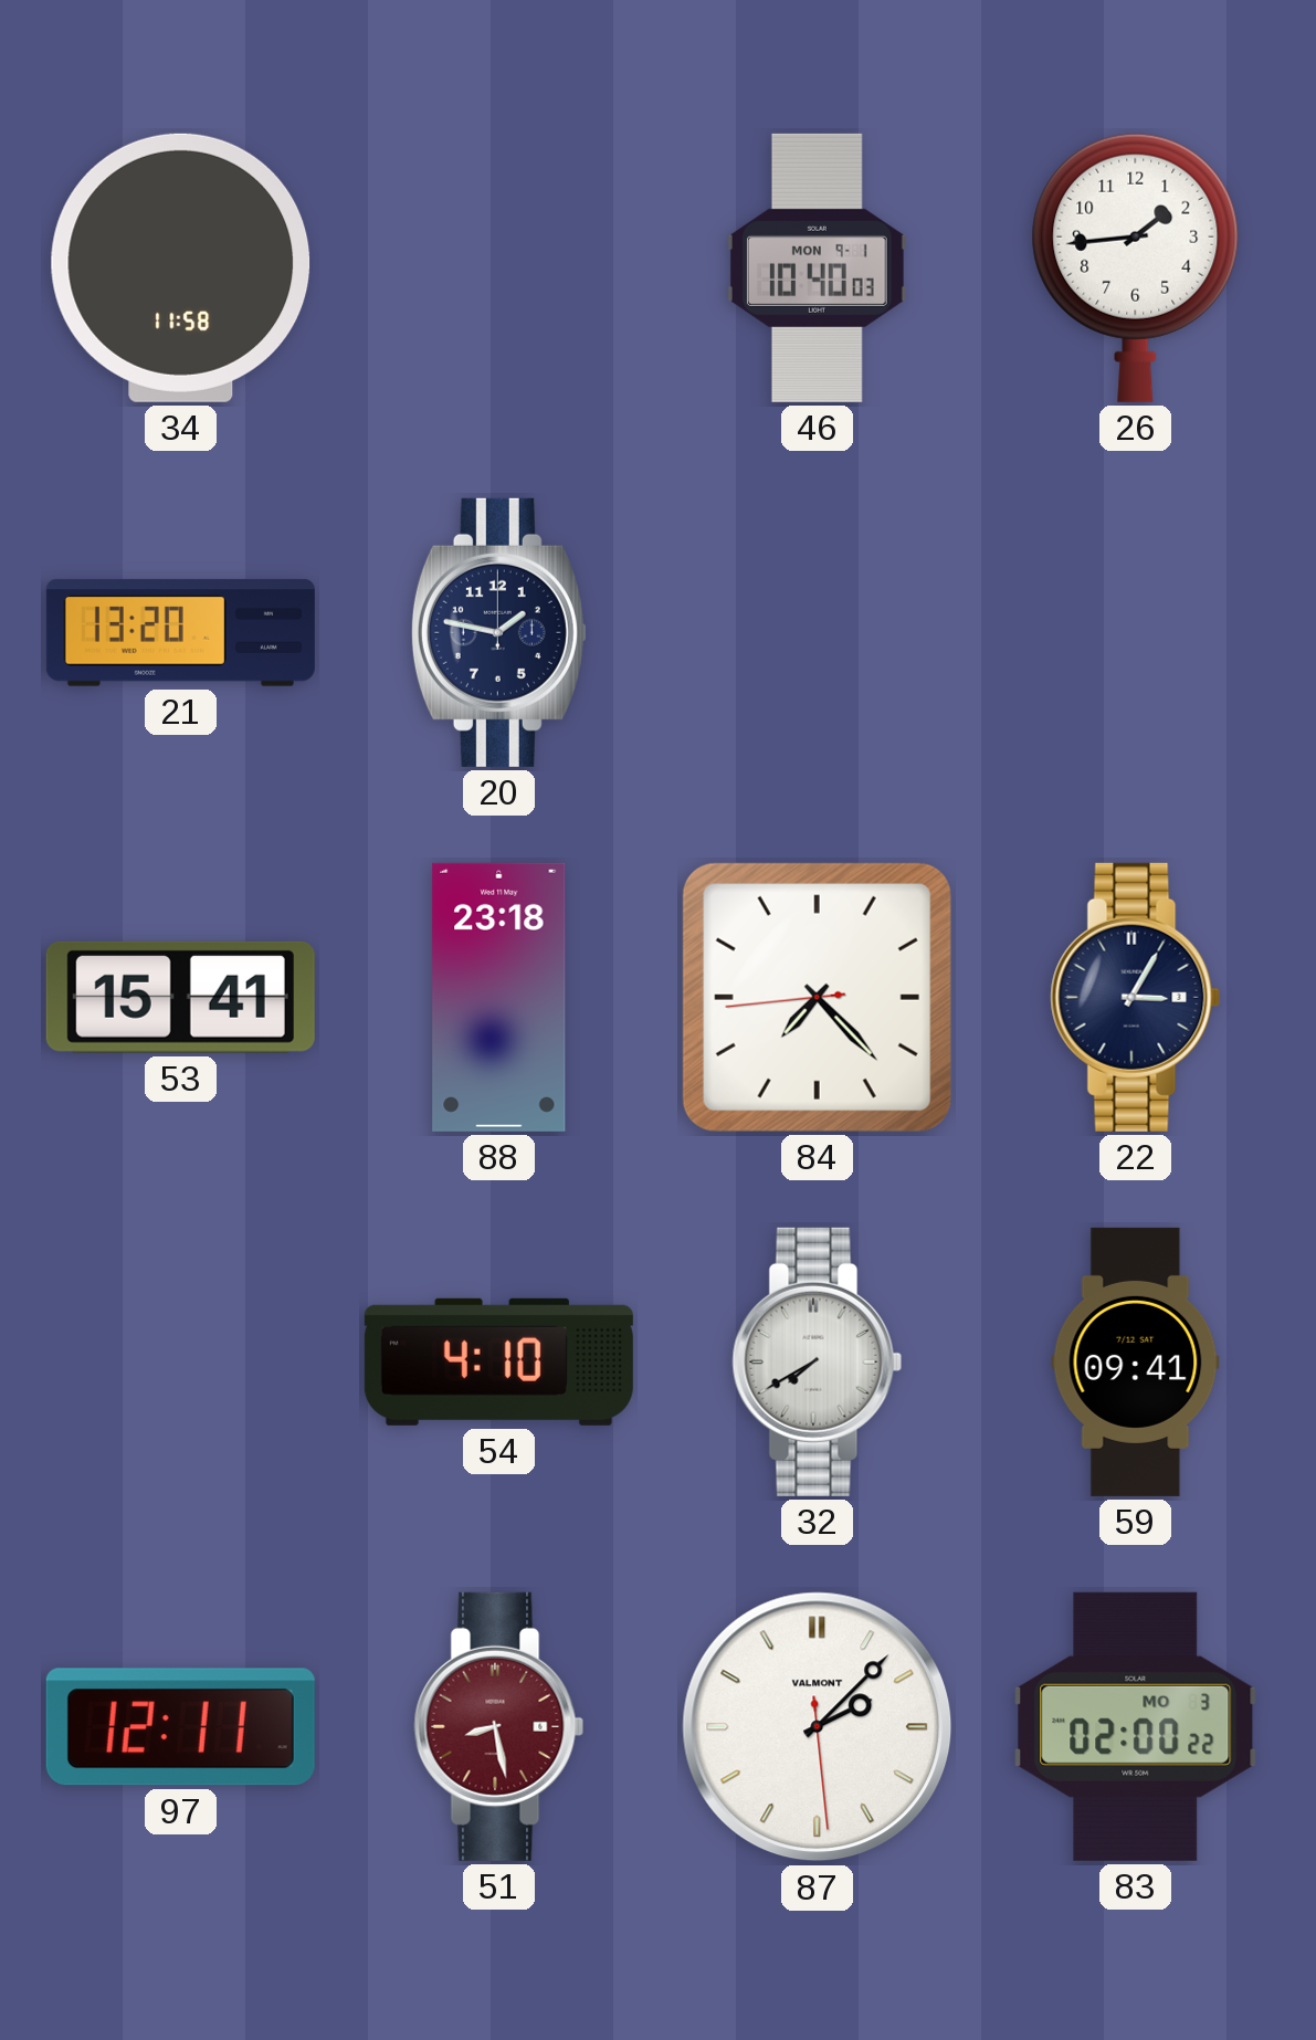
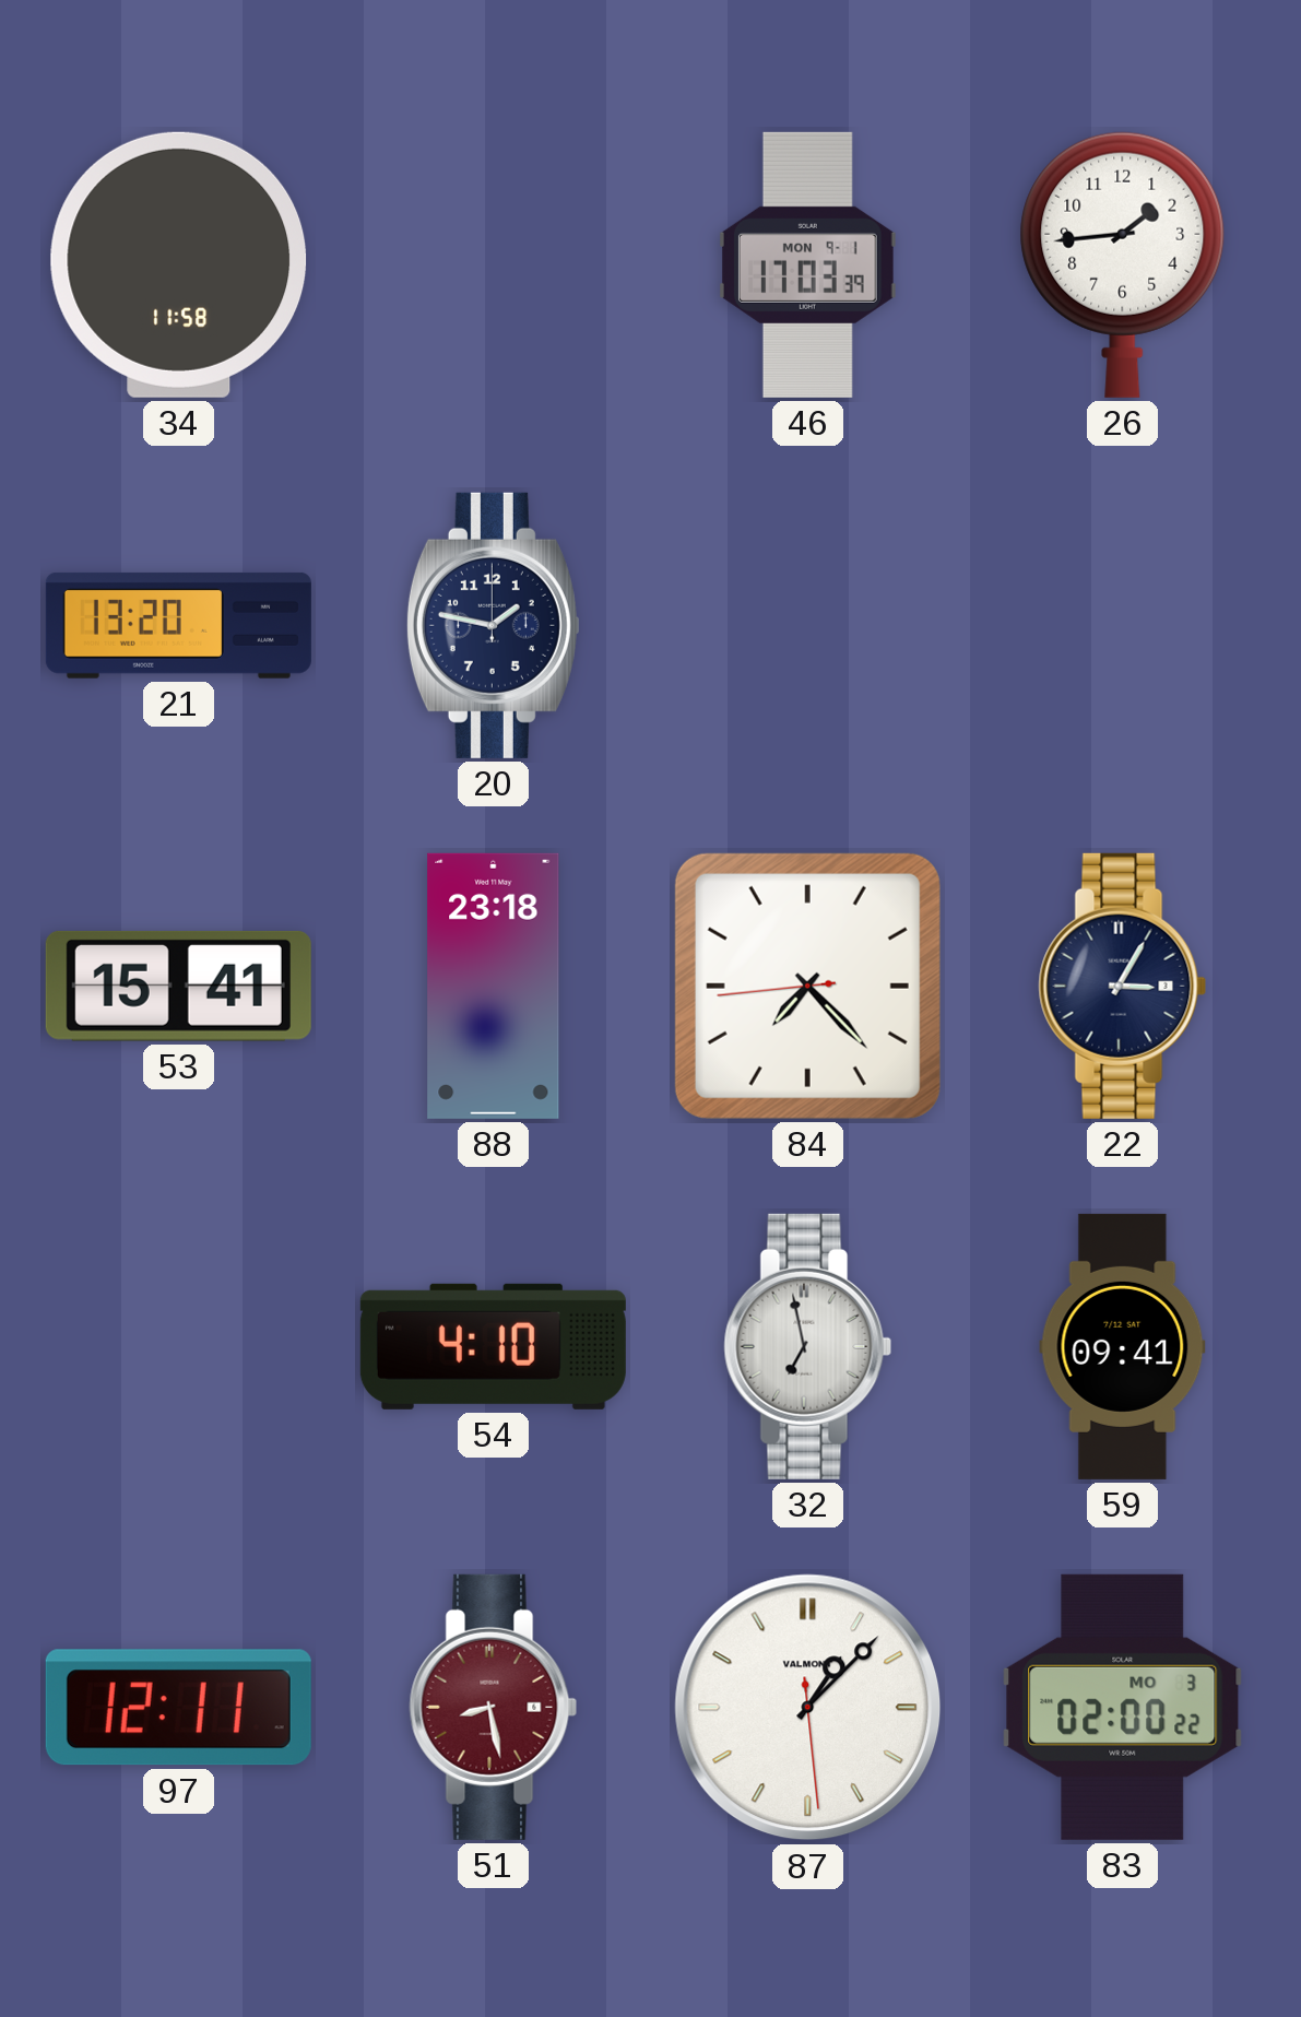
46: 10:40 -> 17:03 (807, 264)
32: 7:40 -> 6:58 (808, 1346)
87: 2:07 -> 1:07 (808, 1708)
